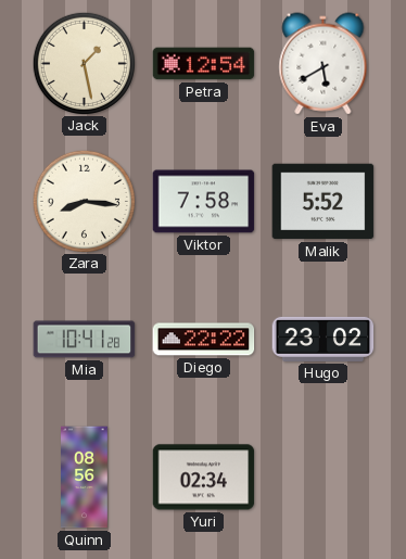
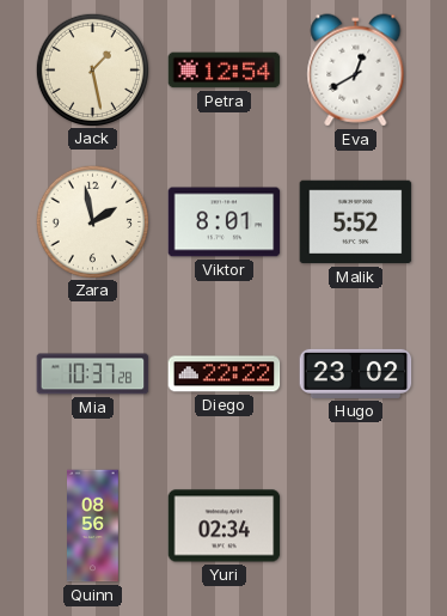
Eva: 5:40 -> 12:40 (356, 71)
Zara: 8:16 -> 1:58 (92, 221)
Viktor: 7:58 -> 8:01 (225, 222)
Mia: 10:41 -> 10:37 (93, 374)
